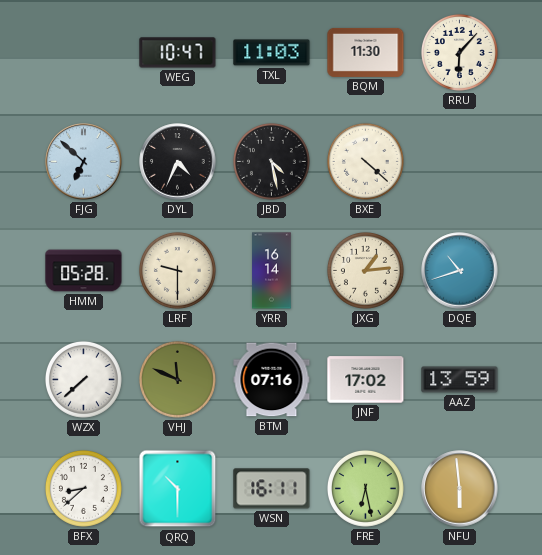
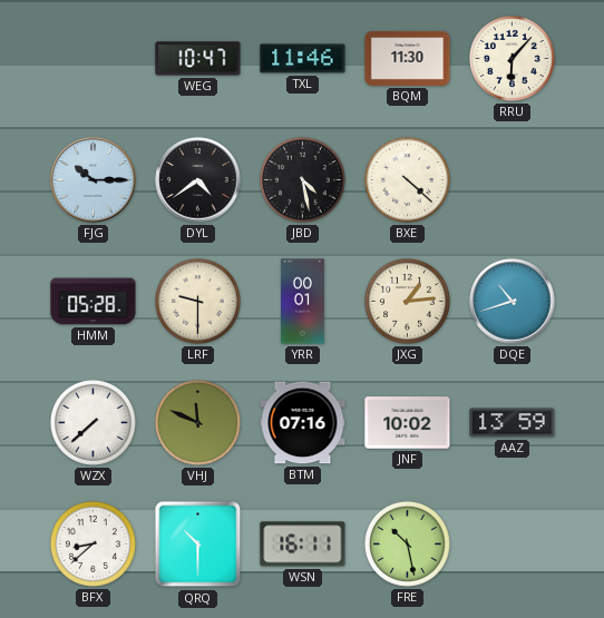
TXL: 11:03 -> 11:46 (303, 59)
FJG: 6:52 -> 10:15 (94, 180)
DYL: 4:34 -> 4:39 (198, 180)
YRR: 16:14 -> 00:01 (303, 302)
JNF: 17:02 -> 10:02 (408, 423)
FRE: 6:28 -> 10:28 (407, 543)
NFU: 5:59 -> none (460, 489)
